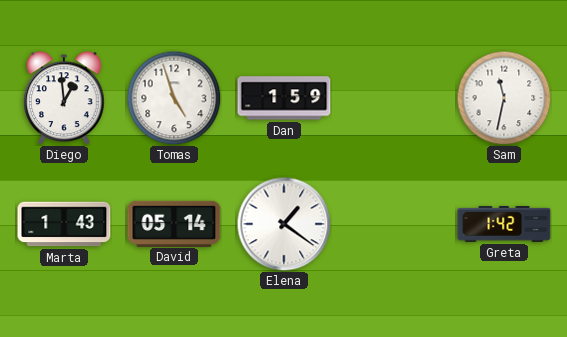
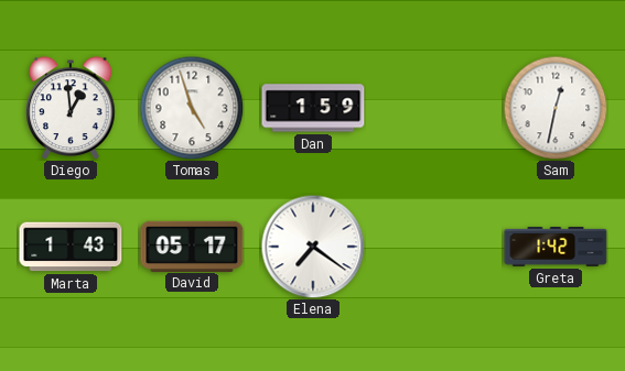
Sam: 11:32 -> 12:32 (556, 108)
David: 05:14 -> 05:17 (192, 245)
Elena: 1:21 -> 7:21 (313, 247)
